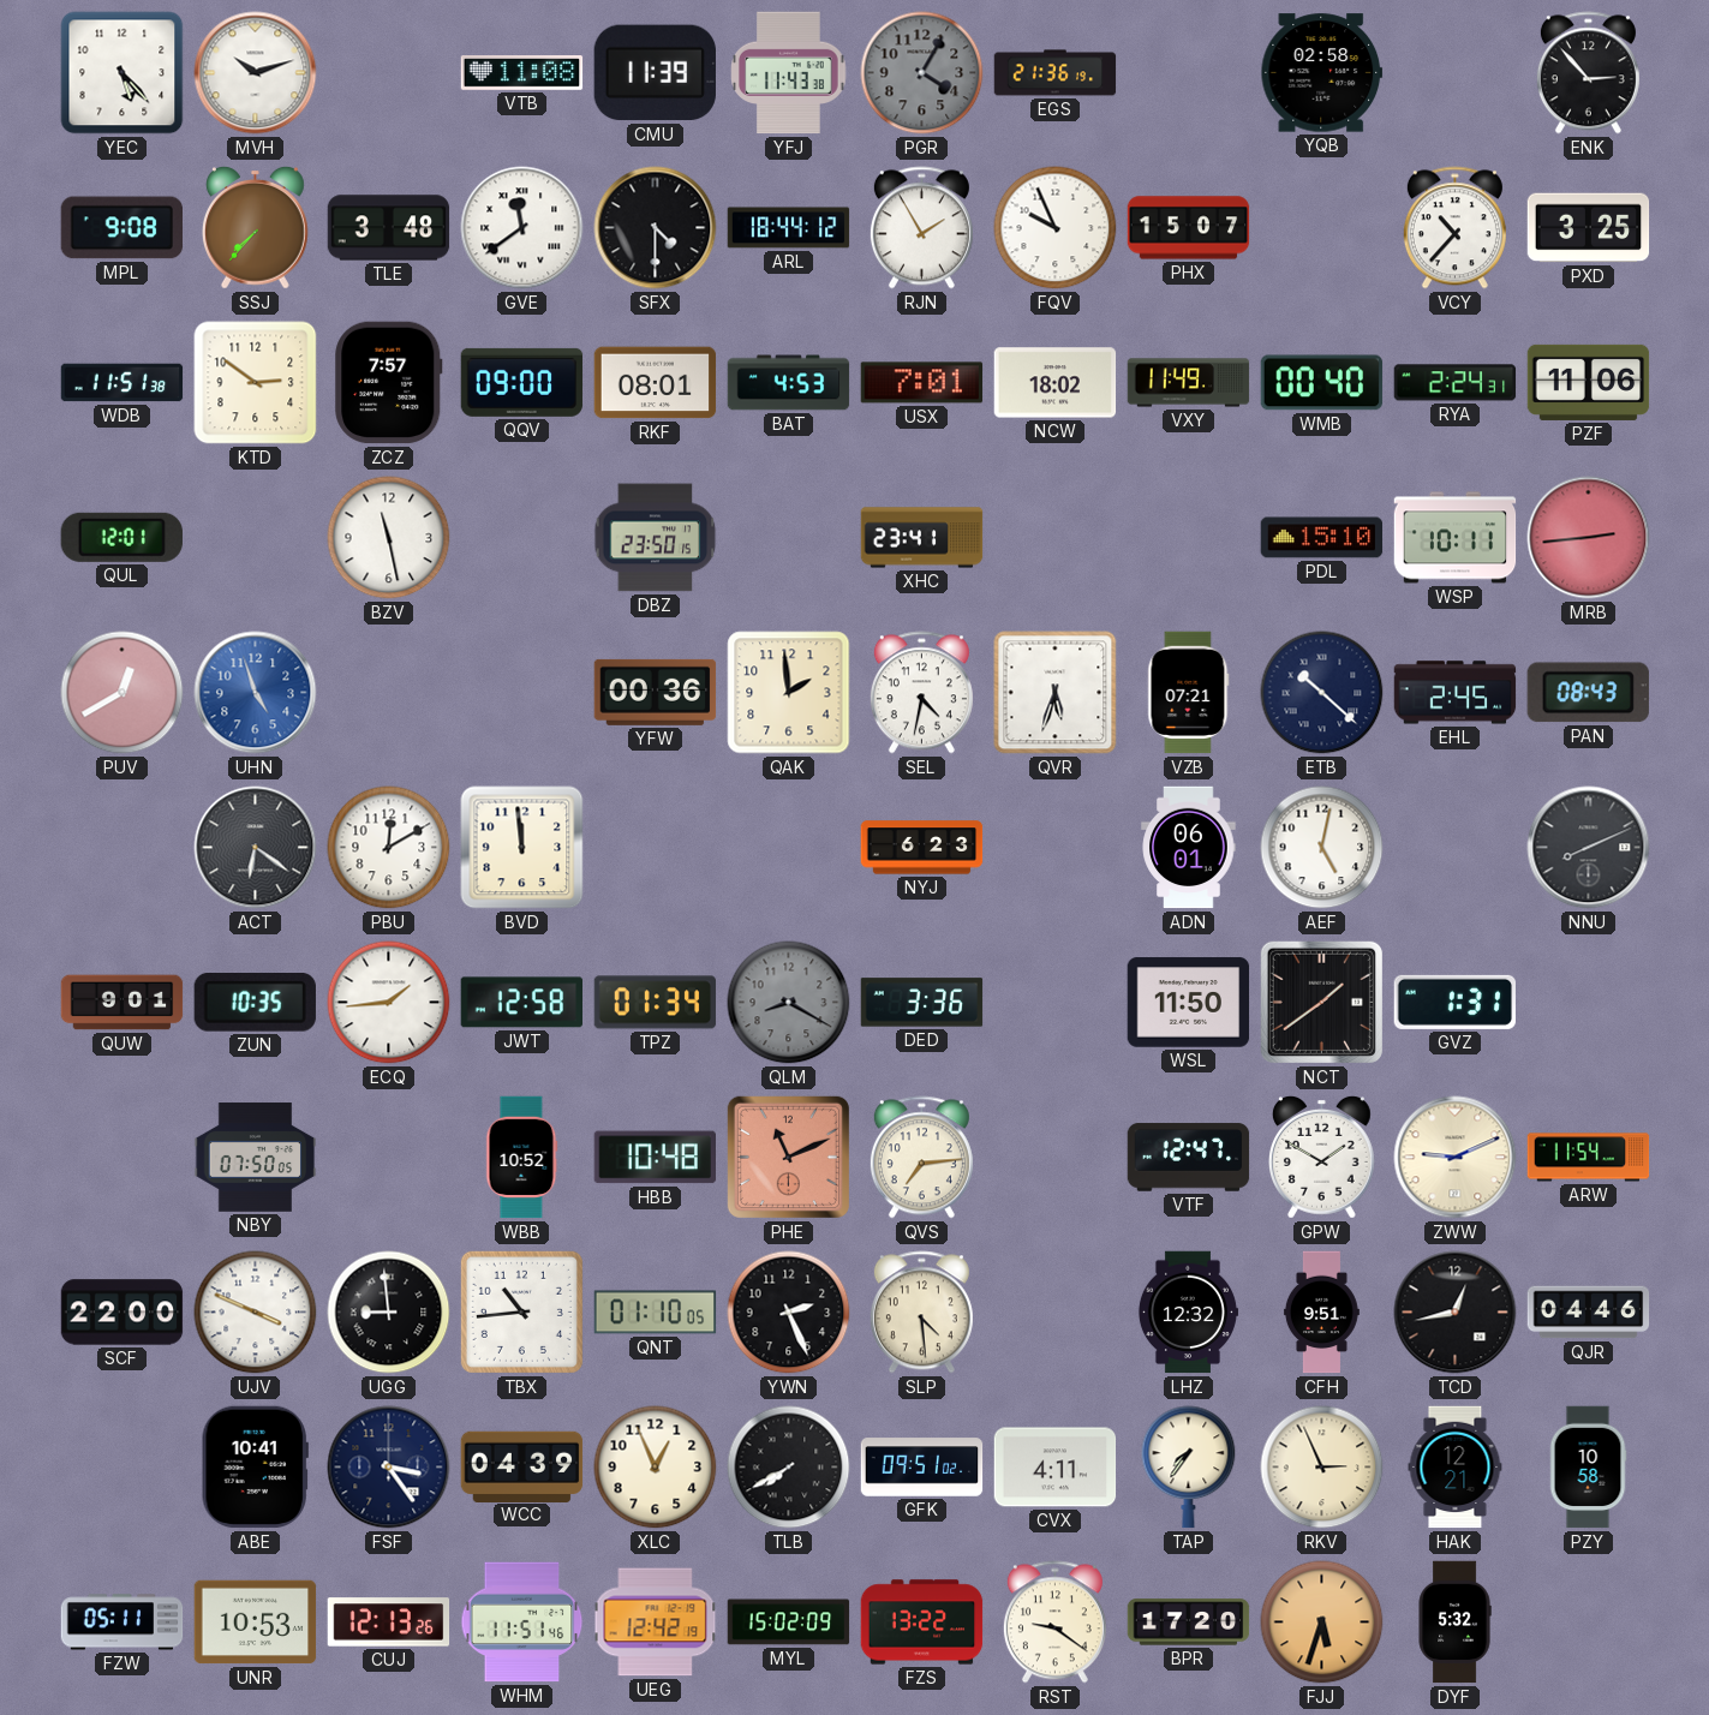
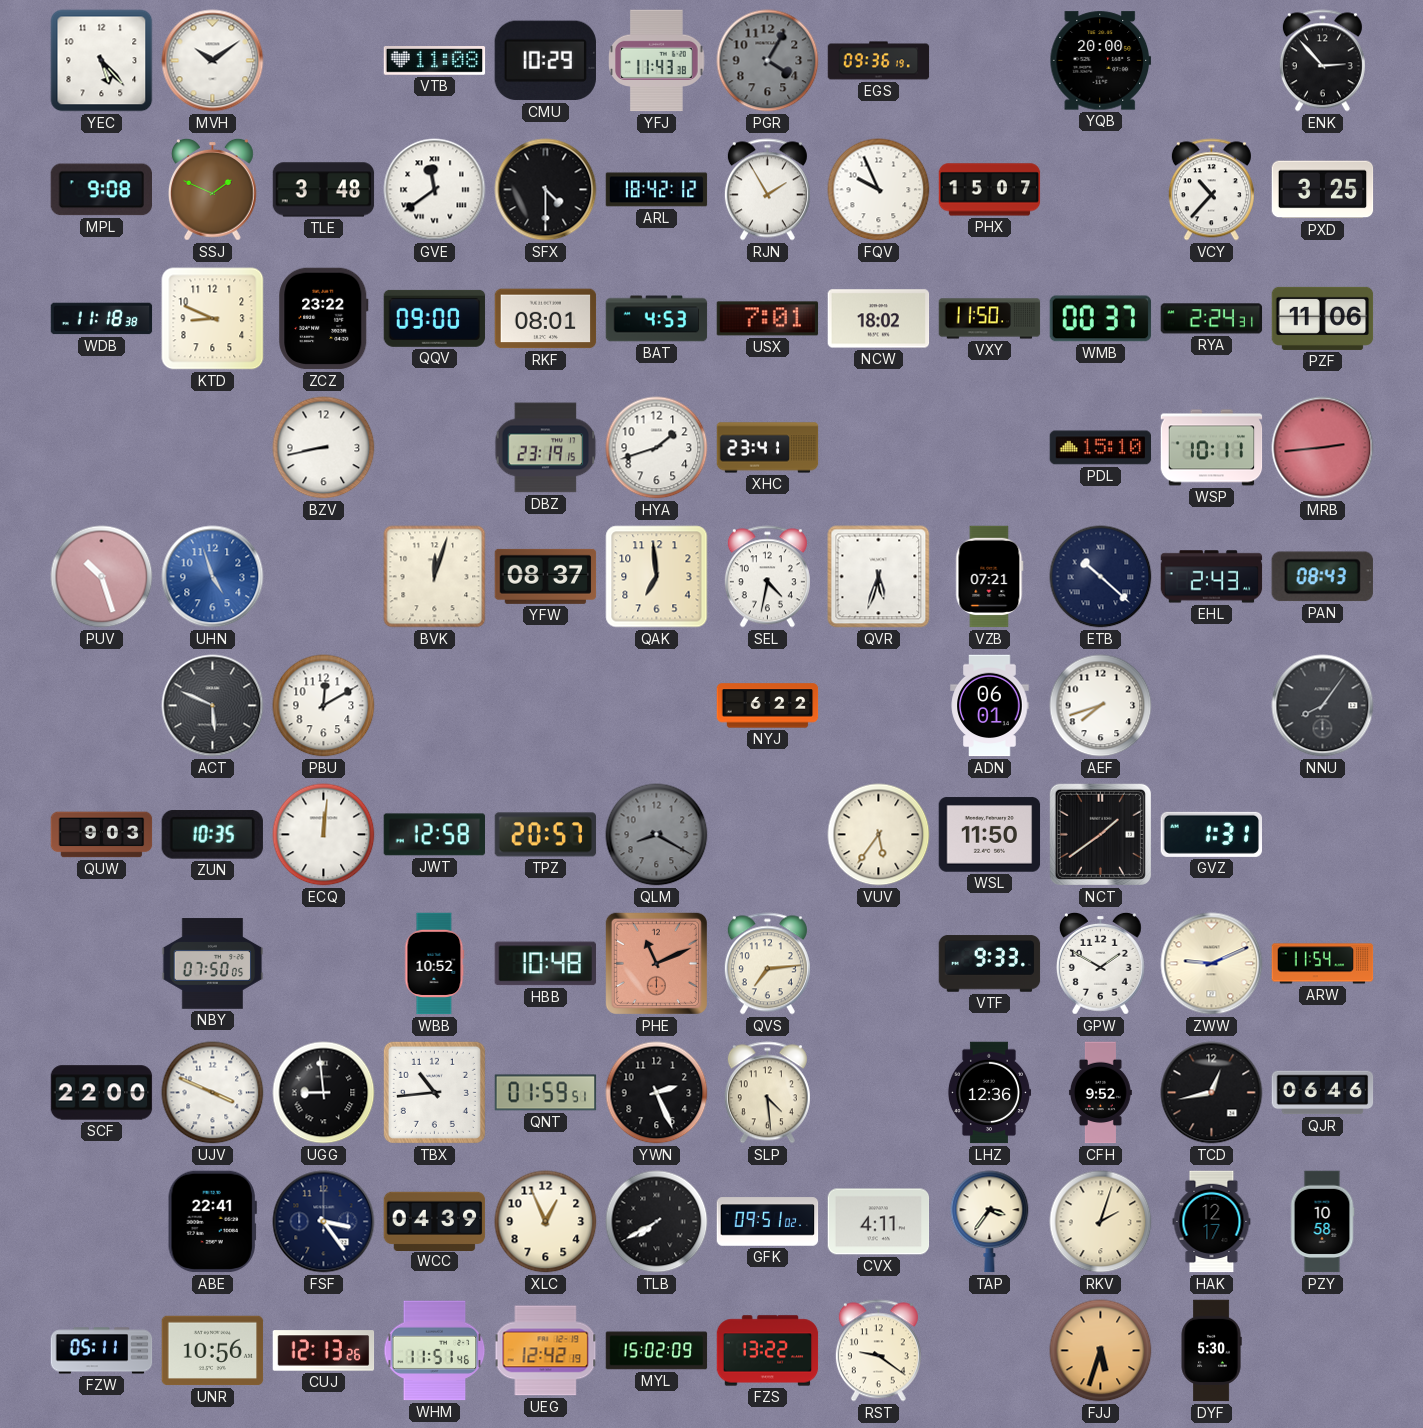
MVH: 10:12 -> 10:09 (213, 61)
CMU: 11:39 -> 10:29 (545, 61)
EGS: 21:36 -> 09:36 (879, 61)
YQB: 02:58 -> 20:00 (1101, 61)
SSJ: 7:37 -> 1:49 (213, 189)
ARL: 18:44 -> 18:42 (657, 190)
WDB: 11:51 -> 11:18 (102, 319)
KTD: 2:51 -> 8:49 (213, 319)
ZCZ: 7:57 -> 23:22 (324, 319)
VXY: 11:49 -> 11:50 (990, 319)
WMB: 00:40 -> 00:37 (1101, 319)
QUL: 12:01 -> none (121, 537)
BZV: 11:28 -> 8:43 (324, 448)
DBZ: 23:50 -> 23:19 (546, 448)
HYA: none -> 1:42 (657, 448)
PUV: 12:40 -> 10:27 (102, 577)
BVK: none -> 12:03 (435, 577)
YFW: 00:36 -> 08:37 (546, 576)
QAK: 1:59 -> 6:59 (657, 577)
EHL: 2:45 -> 2:43 (1212, 577)
ACT: 6:21 -> 5:49 (213, 706)
BVD: 11:59 -> none (522, 848)
NYJ: 6:23 -> 6:22 (768, 706)
AEF: 5:02 -> 7:42 (1101, 706)
NNU: 8:11 -> 8:06 (1323, 706)
QUW: 9:01 -> 9:03 (102, 835)
ECQ: 1:44 -> 12:01 (324, 835)
TPZ: 01:34 -> 20:57 (546, 835)
DED: 3:36 -> none (922, 1003)
VUV: none -> 5:36 (879, 835)
VTF: 12:47 -> 9:33 (990, 964)
QNT: 01:10 -> 01:59 (546, 1093)
LHZ: 12:32 -> 12:36 (988, 1093)
CFH: 9:51 -> 9:52 (1100, 1093)
QJR: 04:46 -> 06:46 (1323, 1093)
ABE: 10:41 -> 22:41 (212, 1222)
TAP: 7:36 -> 3:36 (990, 1222)
RKV: 2:56 -> 2:03 (1101, 1222)
HAK: 12:21 -> 12:17 (1212, 1222)
UNR: 10:53 -> 10:56 (213, 1351)
BPR: 17:20 -> none (1189, 1623)
DYF: 5:32 -> 5:30 (1211, 1351)
